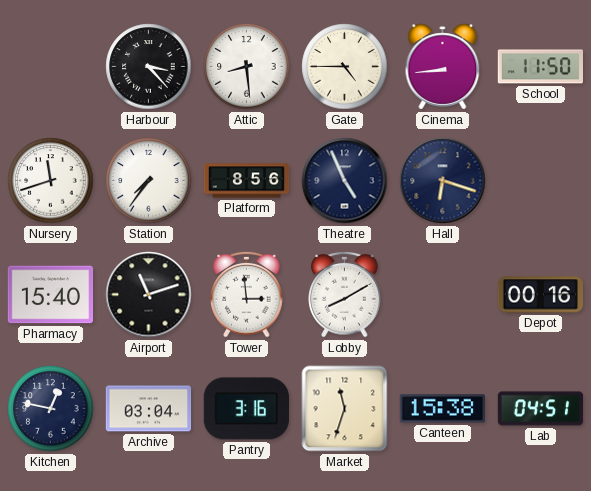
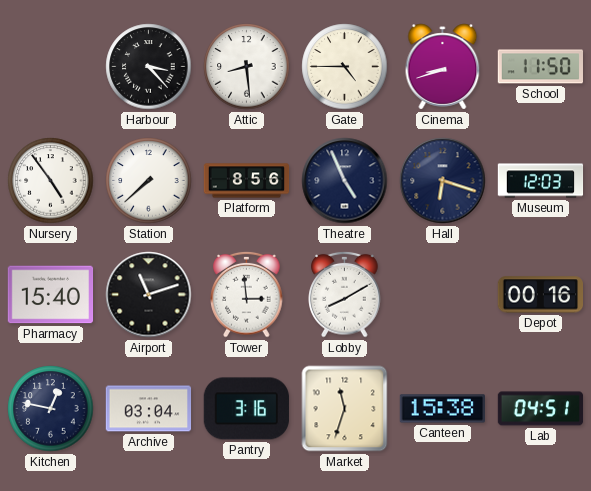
Cinema: 8:44 -> 8:42 (443, 67)
Nursery: 11:42 -> 4:54 (51, 181)
Station: 7:36 -> 7:38 (149, 181)
Museum: none -> 12:03 (541, 181)
